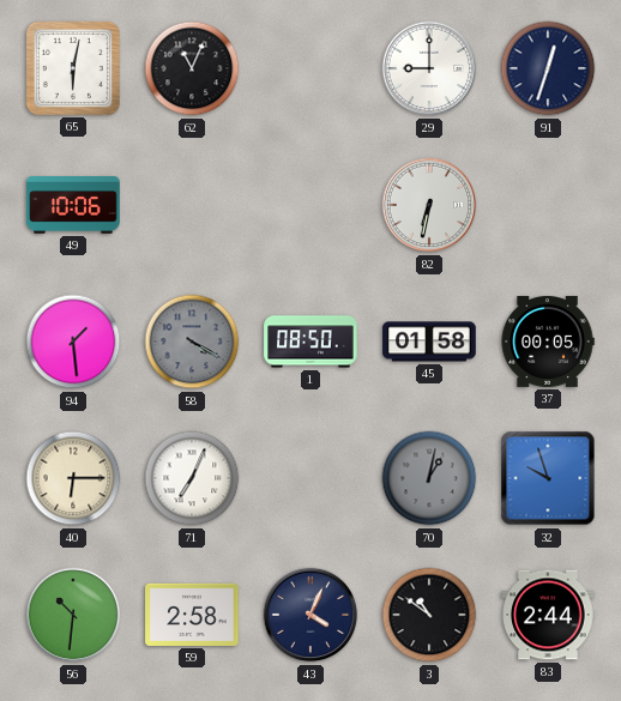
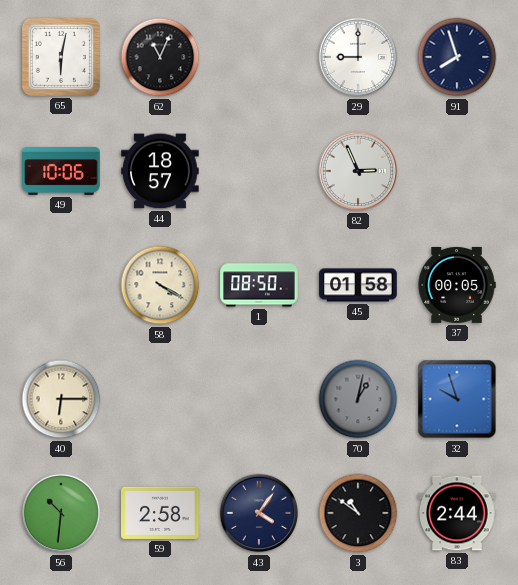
91: 12:33 -> 7:57 (457, 57)
44: none -> 18:57 (160, 171)
82: 6:32 -> 2:56 (358, 171)
94: 1:29 -> none (73, 342)
58 dial: grey -> cream (160, 285)
71: 7:04 -> none (192, 478)
43: 4:04 -> 4:06 (259, 513)
